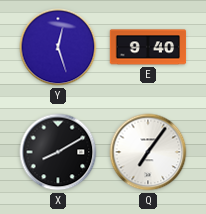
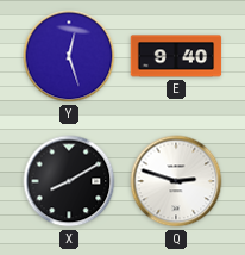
Q: 7:06 -> 2:48 (176, 181)
